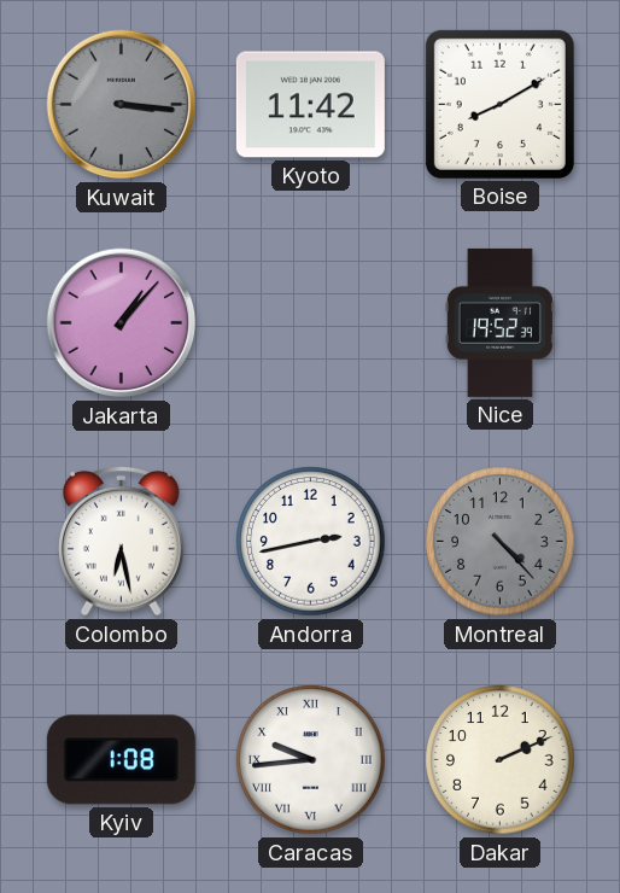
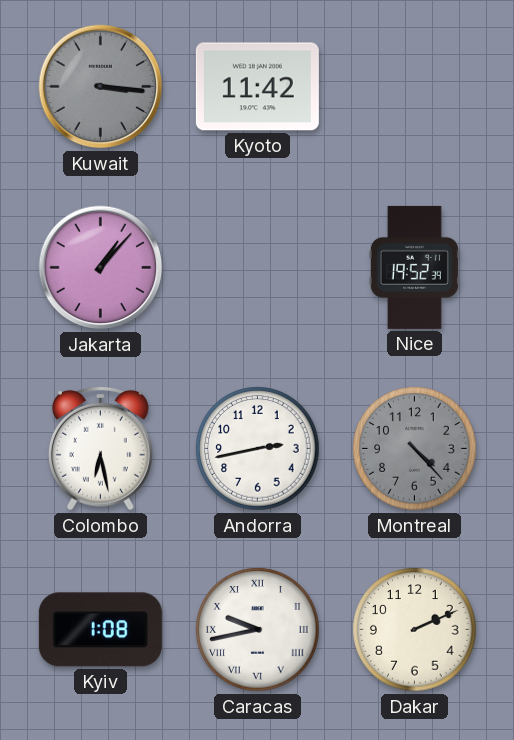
Boise: 8:10 -> none (499, 104)
Caracas: 9:44 -> 9:43 (258, 630)
